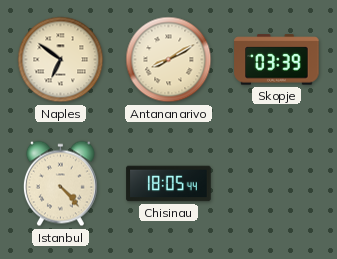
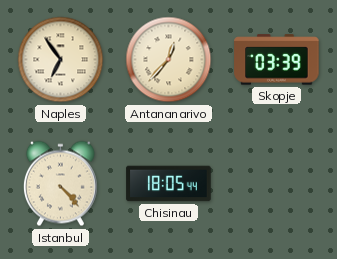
Naples: 6:51 -> 6:54 (61, 60)
Antananarivo: 8:10 -> 12:37 (169, 60)
